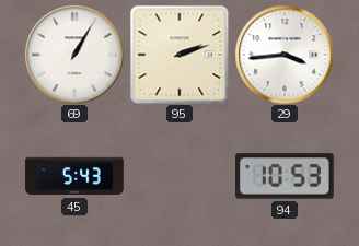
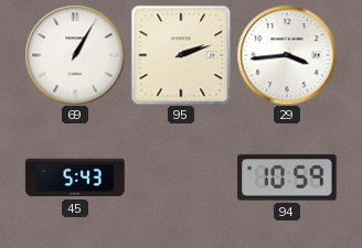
94: 10:53 -> 10:59 (287, 177)
